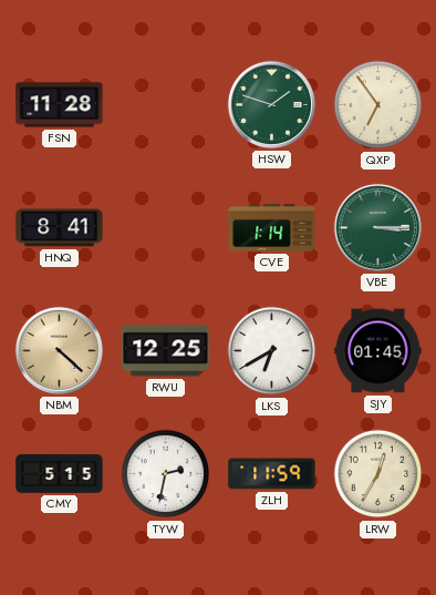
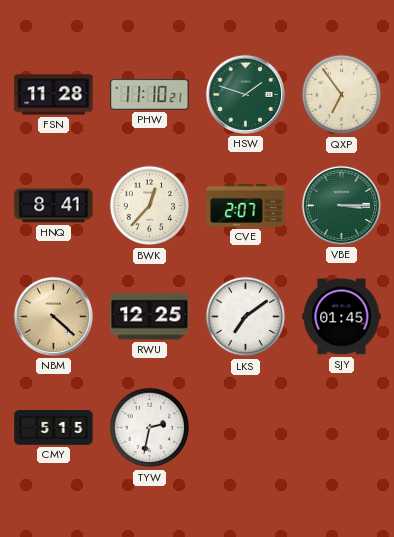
PHW: none -> 11:10 (150, 94)
BWK: none -> 12:37 (150, 206)
CVE: 1:14 -> 2:07 (246, 205)
LKS: 6:40 -> 7:09 (246, 317)
ZLH: 11:59 -> none (272, 474)
LRW: 12:35 -> none (378, 474)
